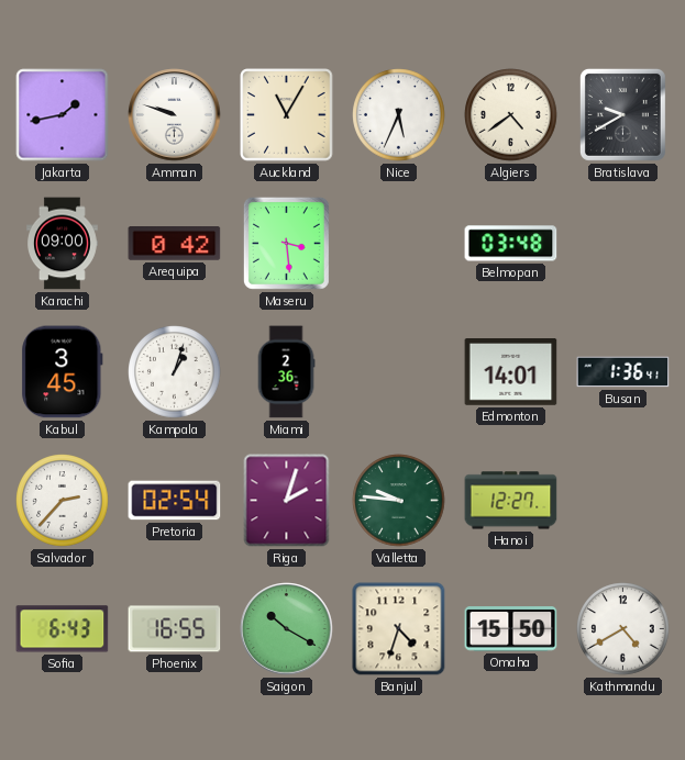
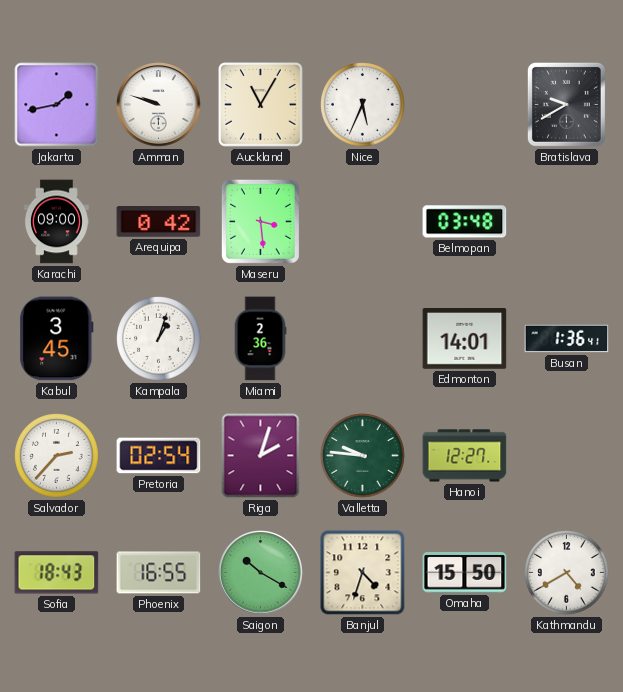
Algiers: 4:39 -> none (511, 115)
Sofia: 6:43 -> 18:43 (57, 573)
